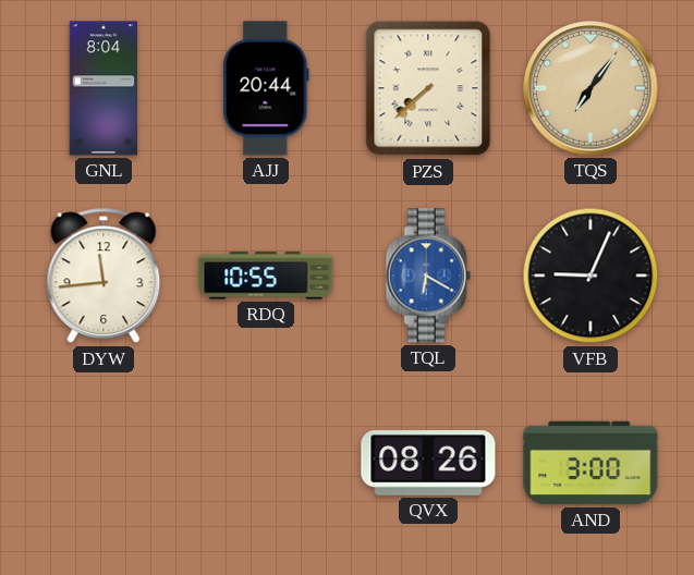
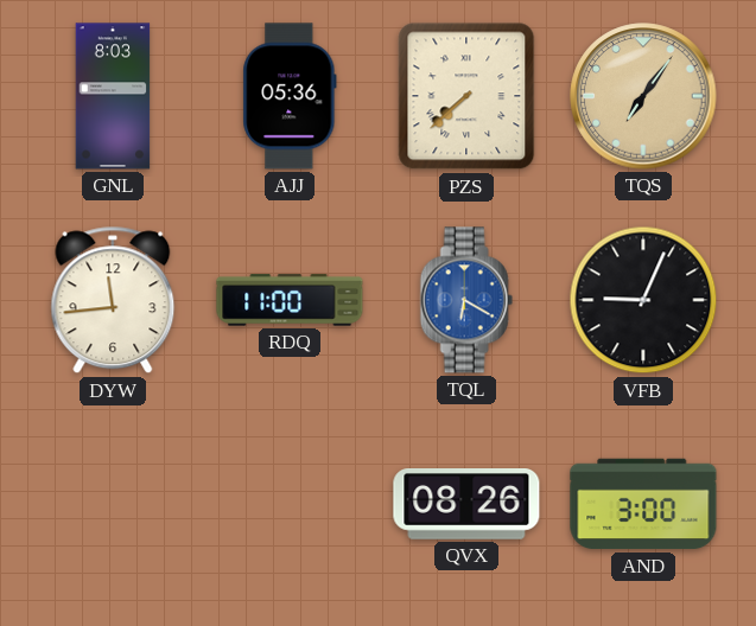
GNL: 8:04 -> 8:03 (113, 96)
AJJ: 20:44 -> 05:36 (290, 96)
RDQ: 10:55 -> 11:00 (290, 300)
